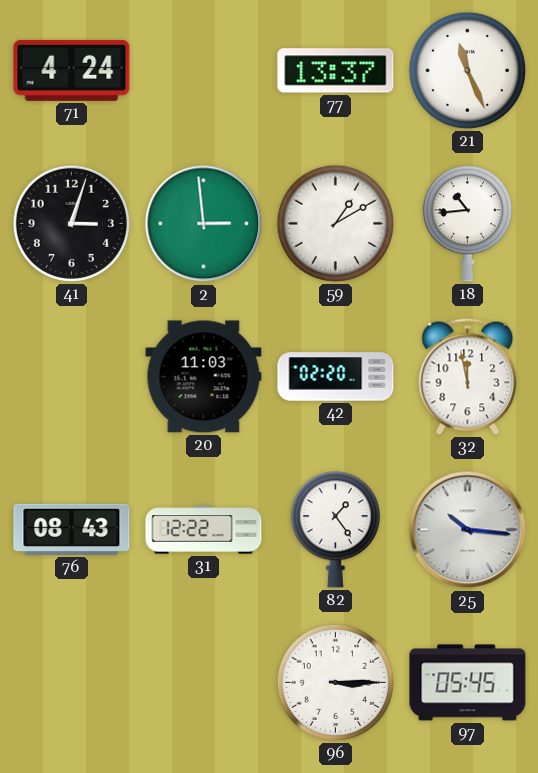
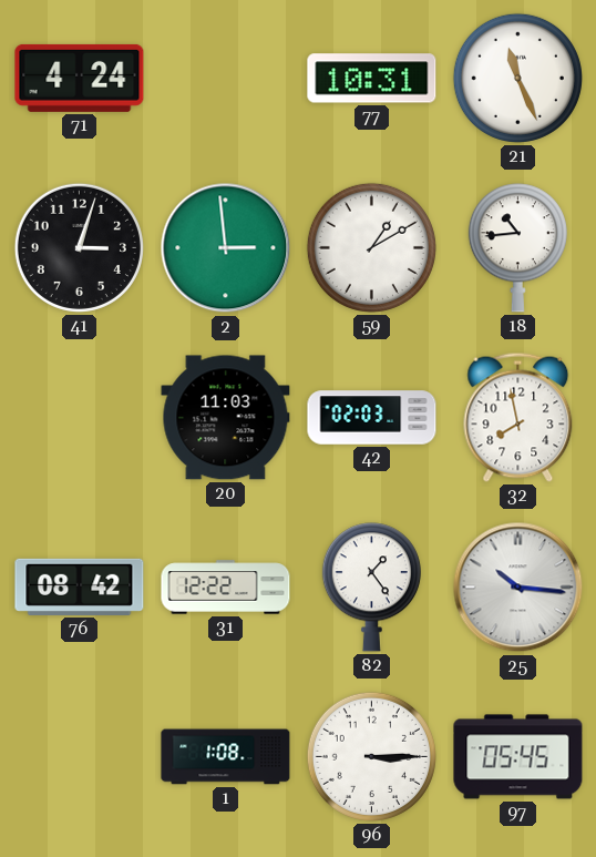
77: 13:37 -> 10:31 (372, 79)
42: 02:20 -> 02:03 (372, 418)
32: 11:58 -> 7:58 (518, 417)
76: 08:43 -> 08:42 (80, 586)
1: none -> 1:08 (226, 757)
